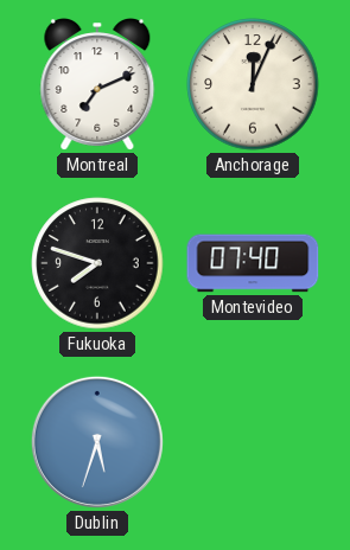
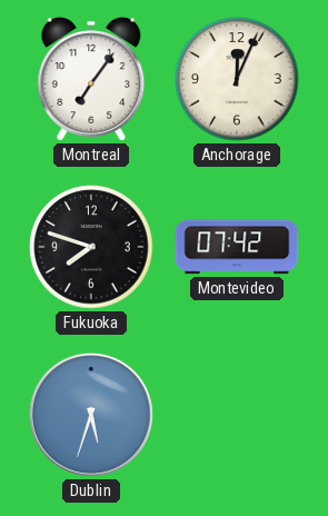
Montreal: 7:11 -> 7:06 (91, 80)
Montevideo: 07:40 -> 07:42 (237, 247)
